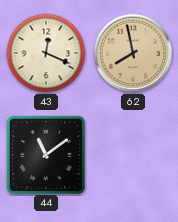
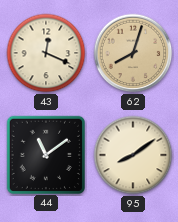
62: 7:58 -> 8:03 (133, 53)
95: none -> 8:09 (133, 155)
